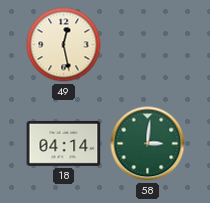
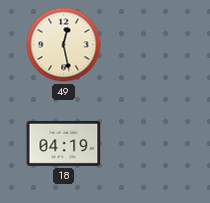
18: 04:14 -> 04:19 (64, 143)
58: 3:01 -> none (148, 144)
